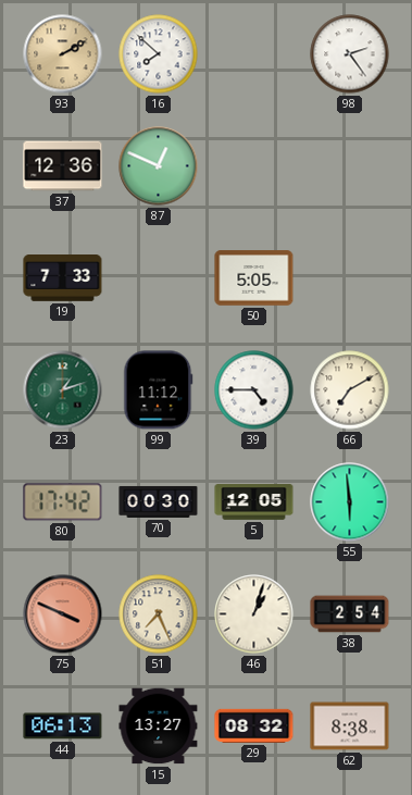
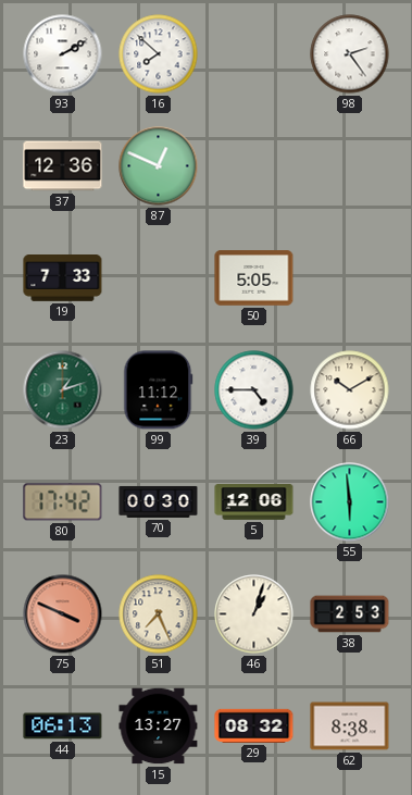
93 dial: champagne -> white (63, 54)
66: 7:10 -> 10:10 (350, 390)
5: 12:05 -> 12:06 (254, 502)
38: 2:54 -> 2:53 (350, 614)
